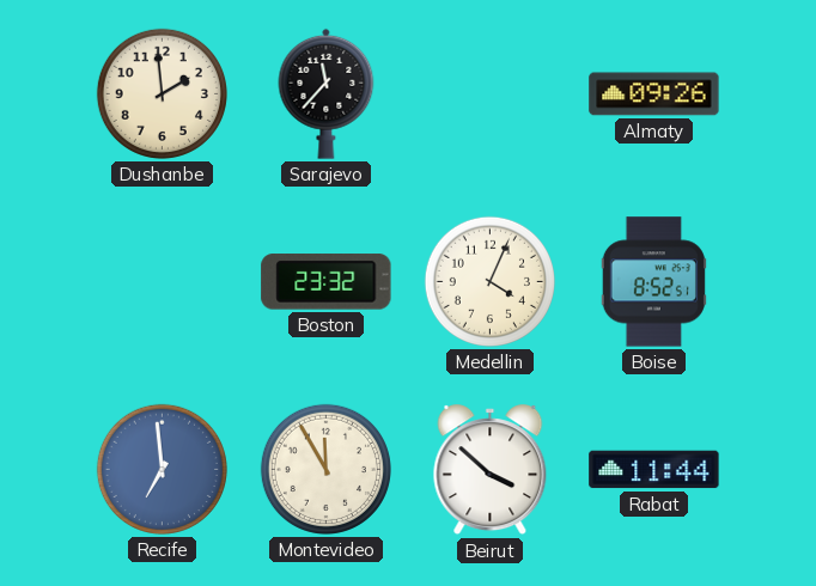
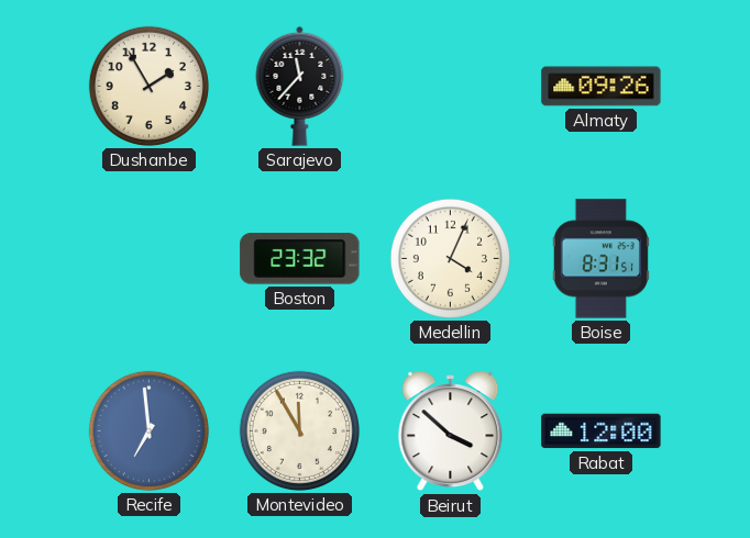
Dushanbe: 1:59 -> 1:55 (148, 86)
Boise: 8:52 -> 8:31 (600, 259)
Rabat: 11:44 -> 12:00 (602, 431)
